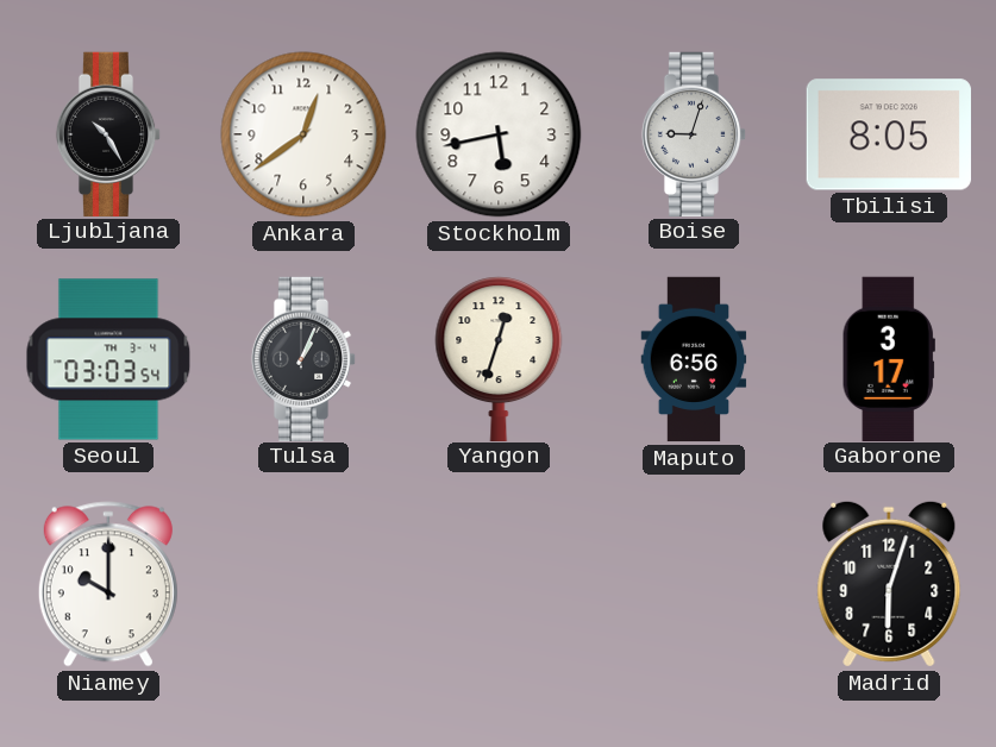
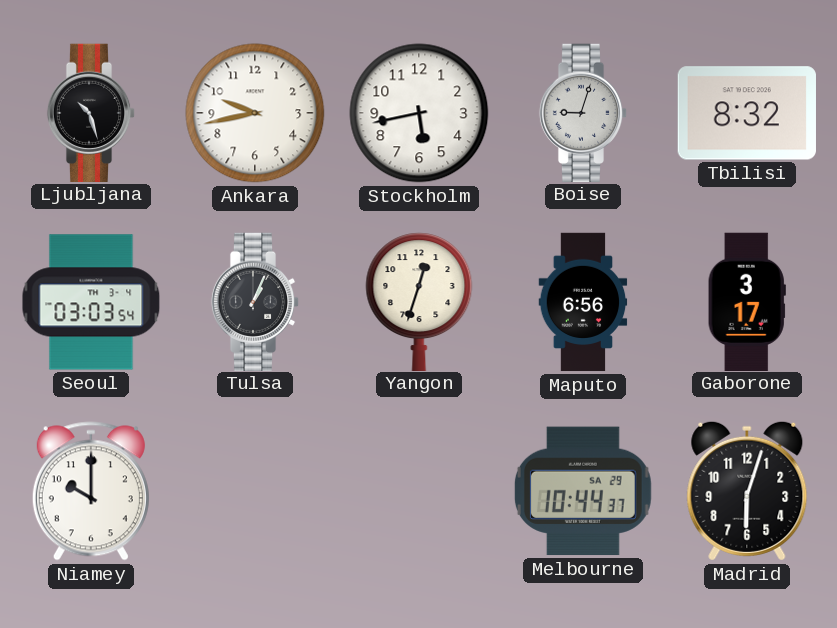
Ljubljana: 10:25 -> 10:27 (91, 112)
Ankara: 12:39 -> 9:43 (255, 113)
Tbilisi: 8:05 -> 8:32 (747, 113)
Melbourne: none -> 10:44 (583, 491)
